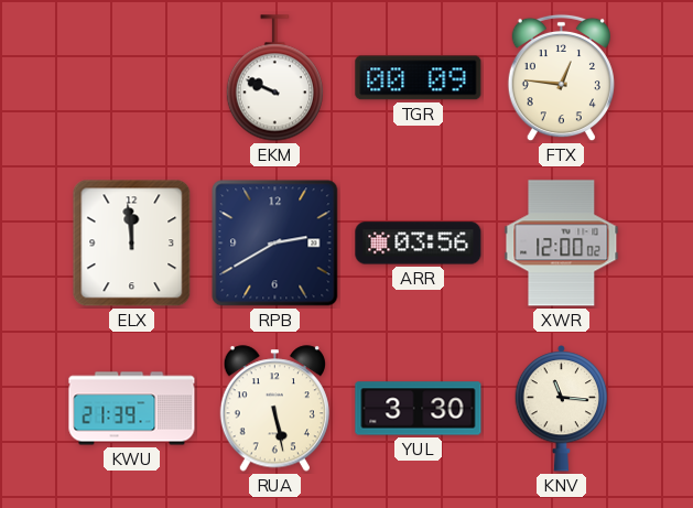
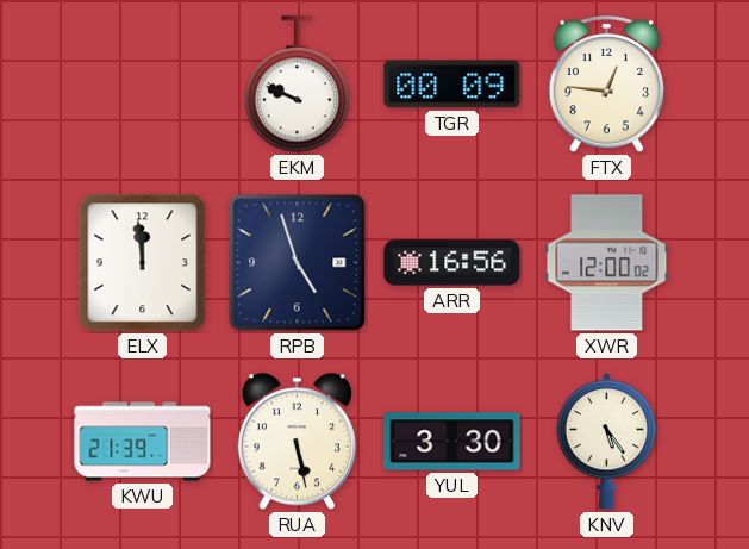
RPB: 2:40 -> 4:57 (298, 263)
ARR: 03:56 -> 16:56 (452, 263)
KNV: 11:16 -> 5:24 (607, 442)
